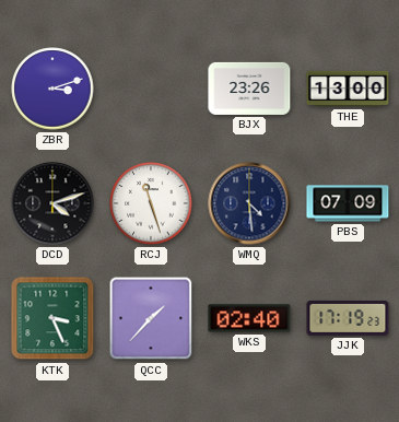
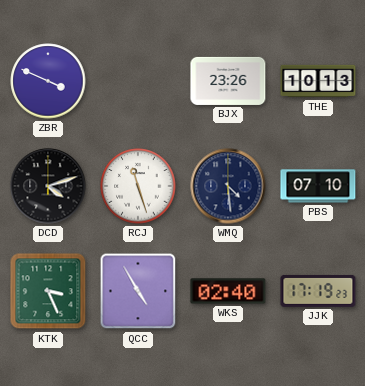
ZBR: 3:12 -> 3:49 (48, 81)
THE: 13:00 -> 10:13 (318, 81)
PBS: 07:09 -> 07:10 (318, 186)
QCC: 1:37 -> 4:55 (138, 291)
